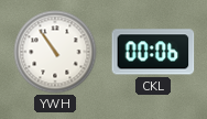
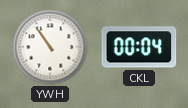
CKL: 00:06 -> 00:04 (139, 47)
